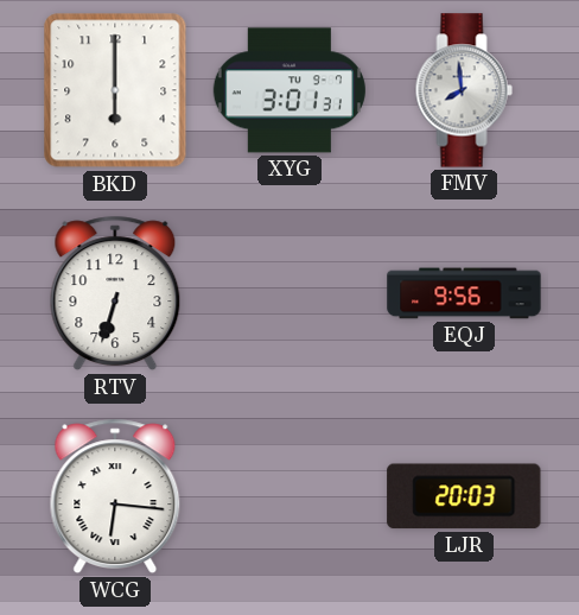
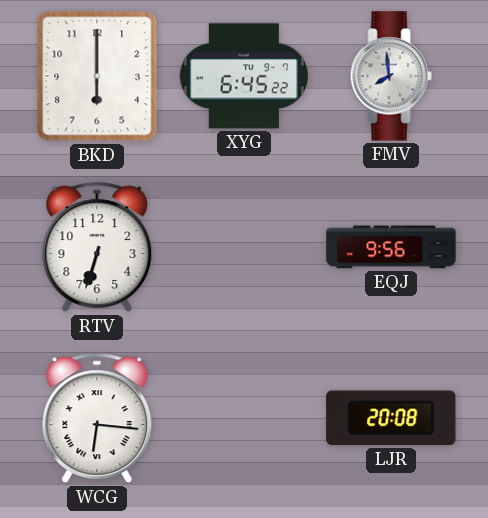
XYG: 3:01 -> 6:45 (244, 76)
LJR: 20:03 -> 20:08 (391, 418)
